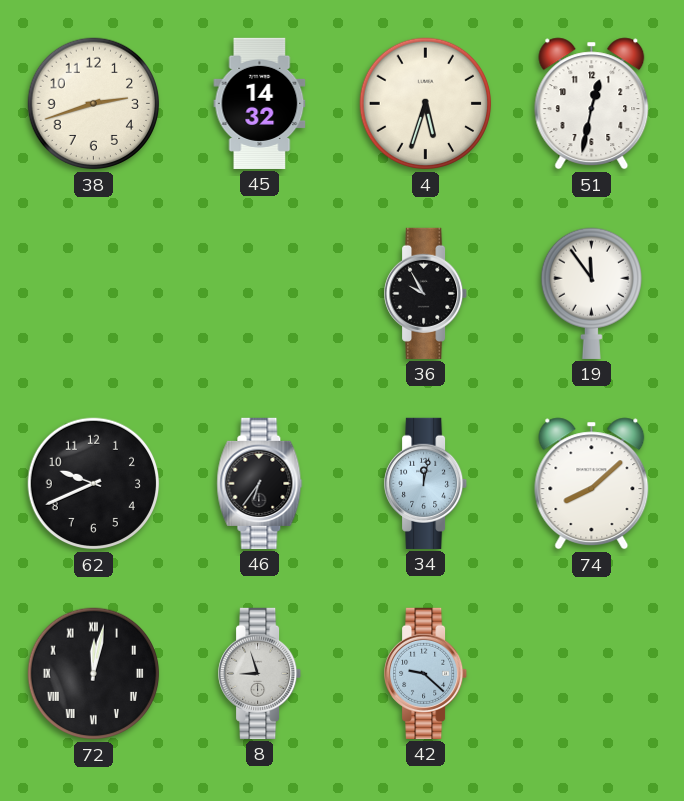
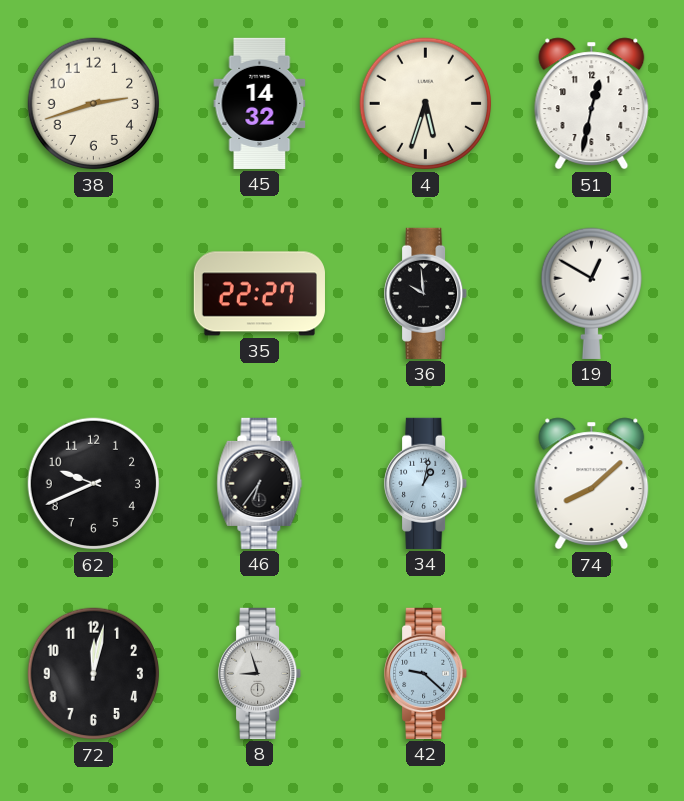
35: none -> 22:27 (259, 294)
36: 9:55 -> 9:59 (426, 293)
19: 11:54 -> 12:50 (591, 293)
34: 12:02 -> 1:02 (426, 483)
72 numerals: Roman -> Arabic (94, 674)
